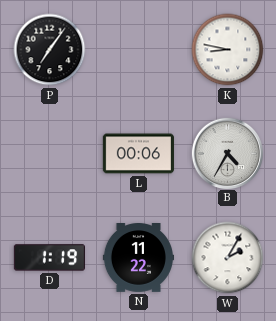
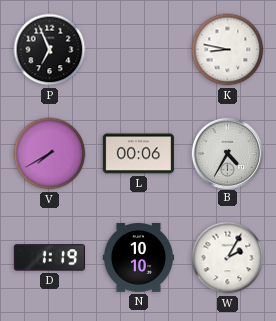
P: 7:06 -> 6:56 (50, 50)
V: none -> 7:40 (50, 154)
N: 11:22 -> 10:10 (138, 258)
